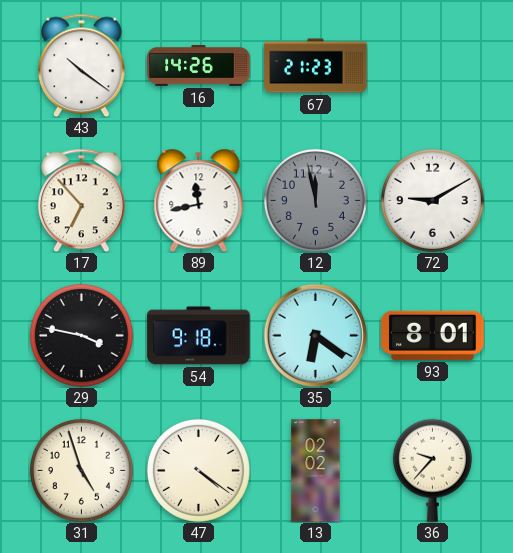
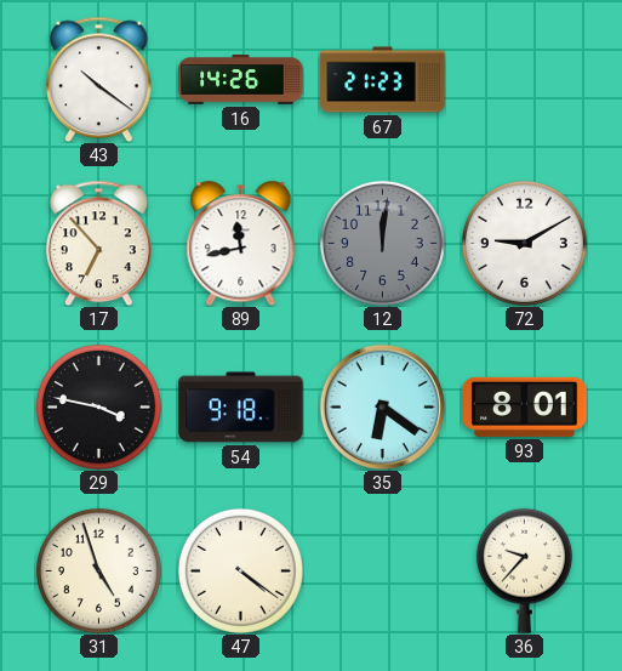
12: 11:58 -> 12:01 (382, 243)
13: 02:02 -> none (316, 471)
